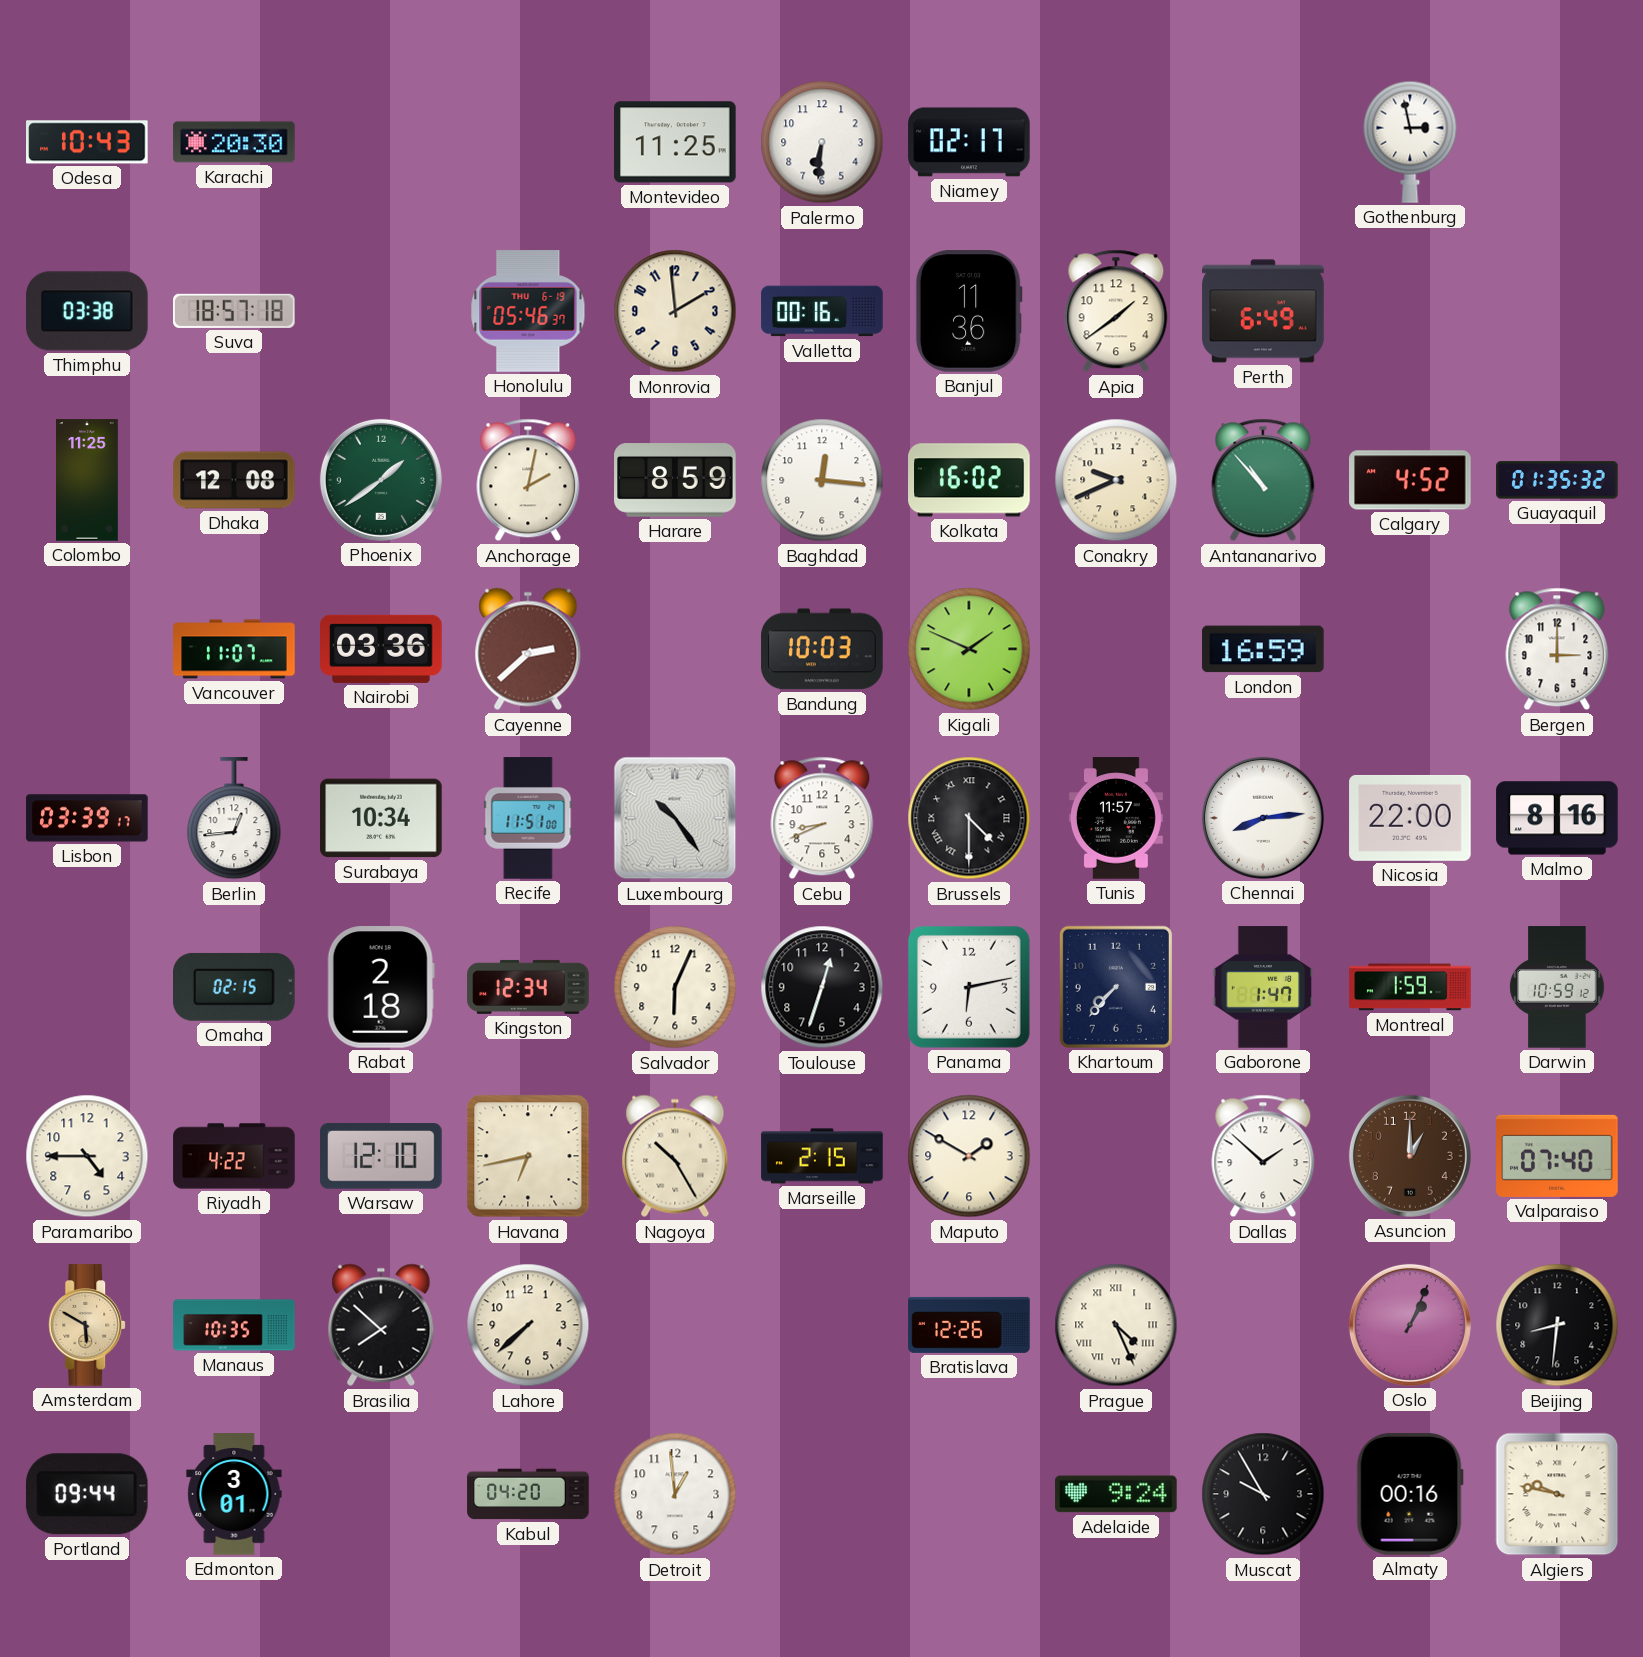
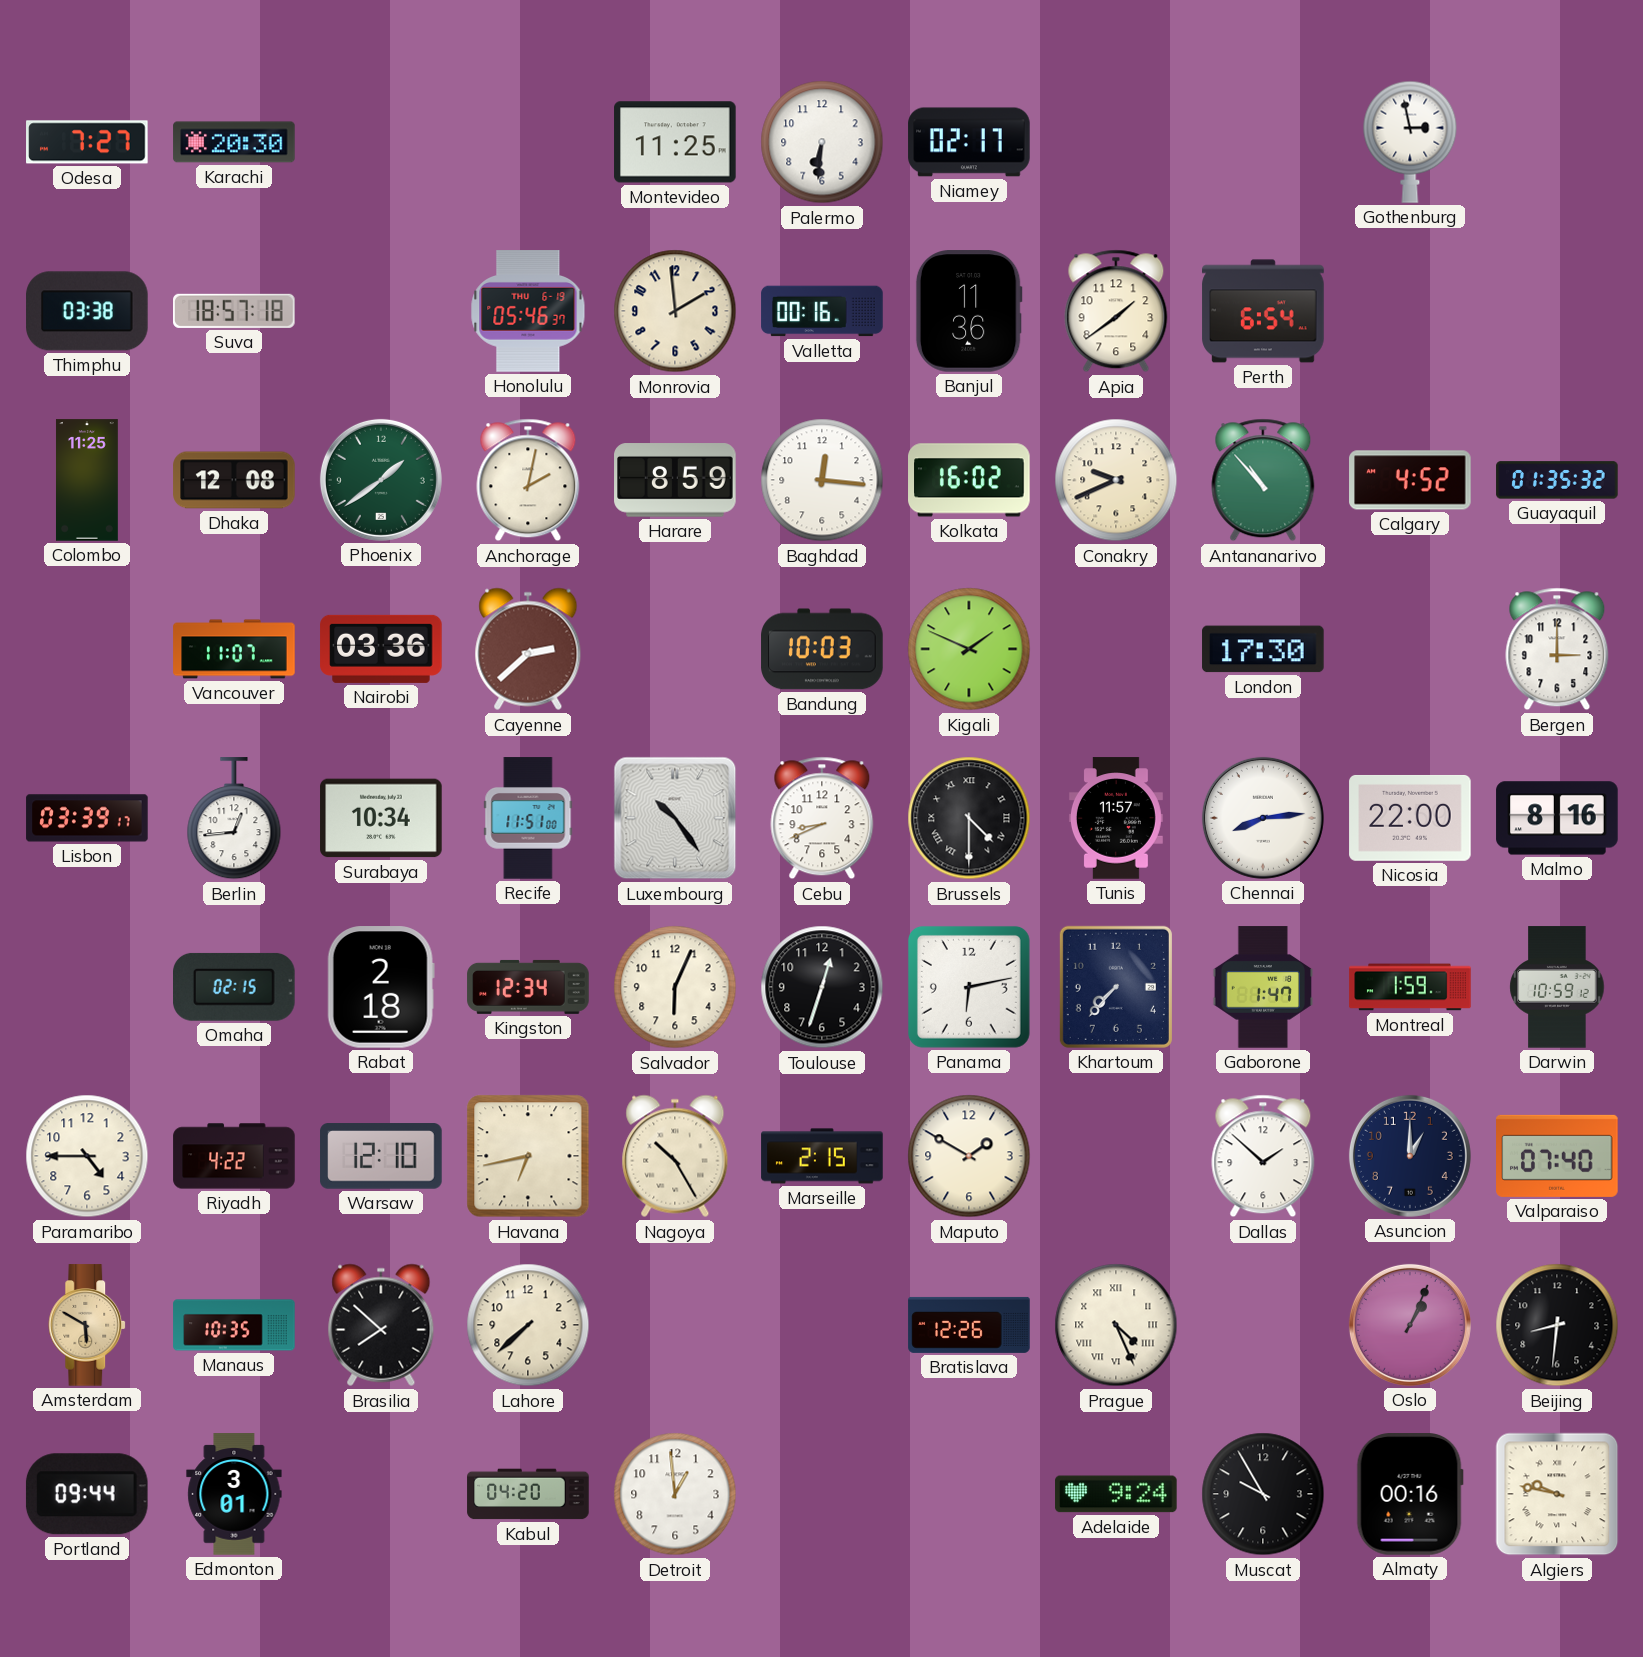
Odesa: 10:43 -> 7:27 (87, 142)
Perth: 6:49 -> 6:54 (1263, 311)
London: 16:59 -> 17:30 (1263, 649)
Asuncion dial: brown -> navy (1410, 1156)
